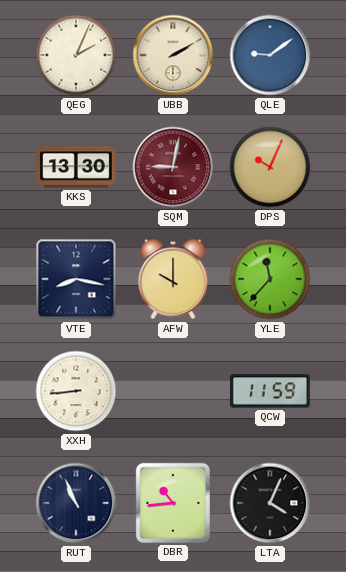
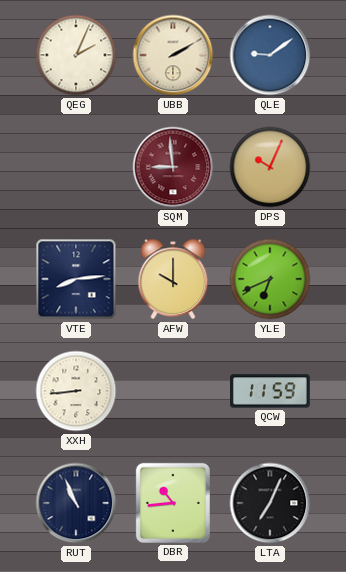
KKS: 13:30 -> none (77, 167)
SQM: 9:02 -> 8:59 (173, 167)
VTE: 8:17 -> 8:14 (76, 279)
YLE: 11:37 -> 6:41 (270, 279)
LTA: 4:04 -> 7:04 (270, 503)
